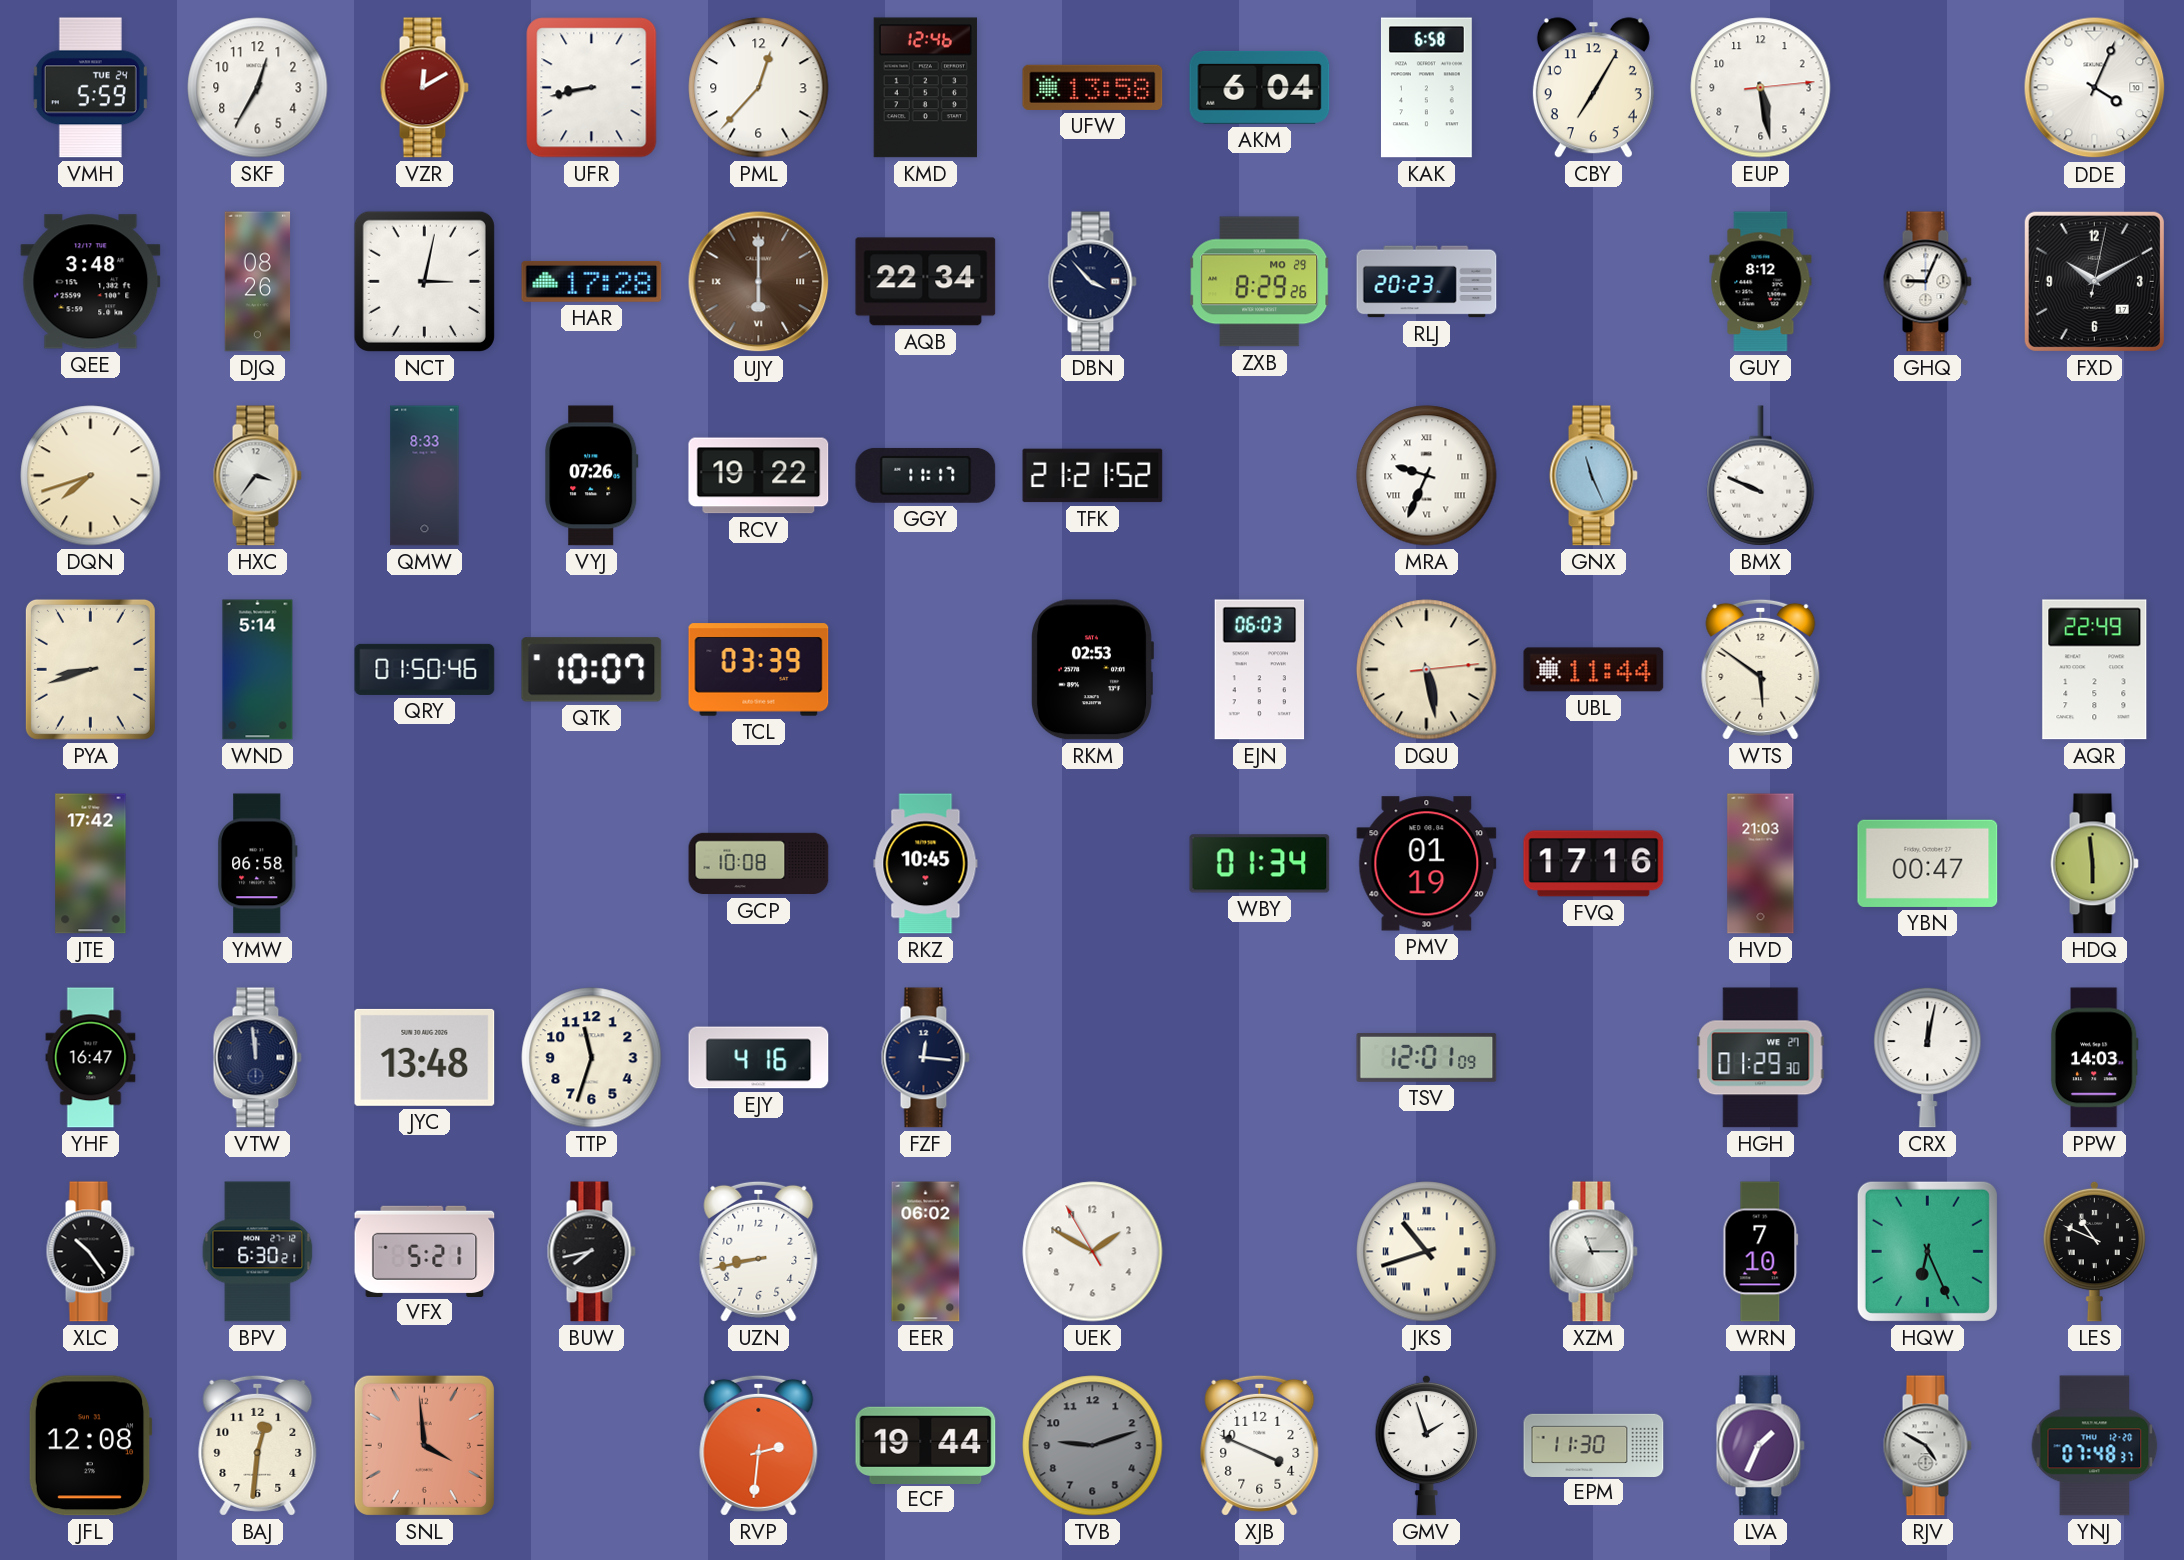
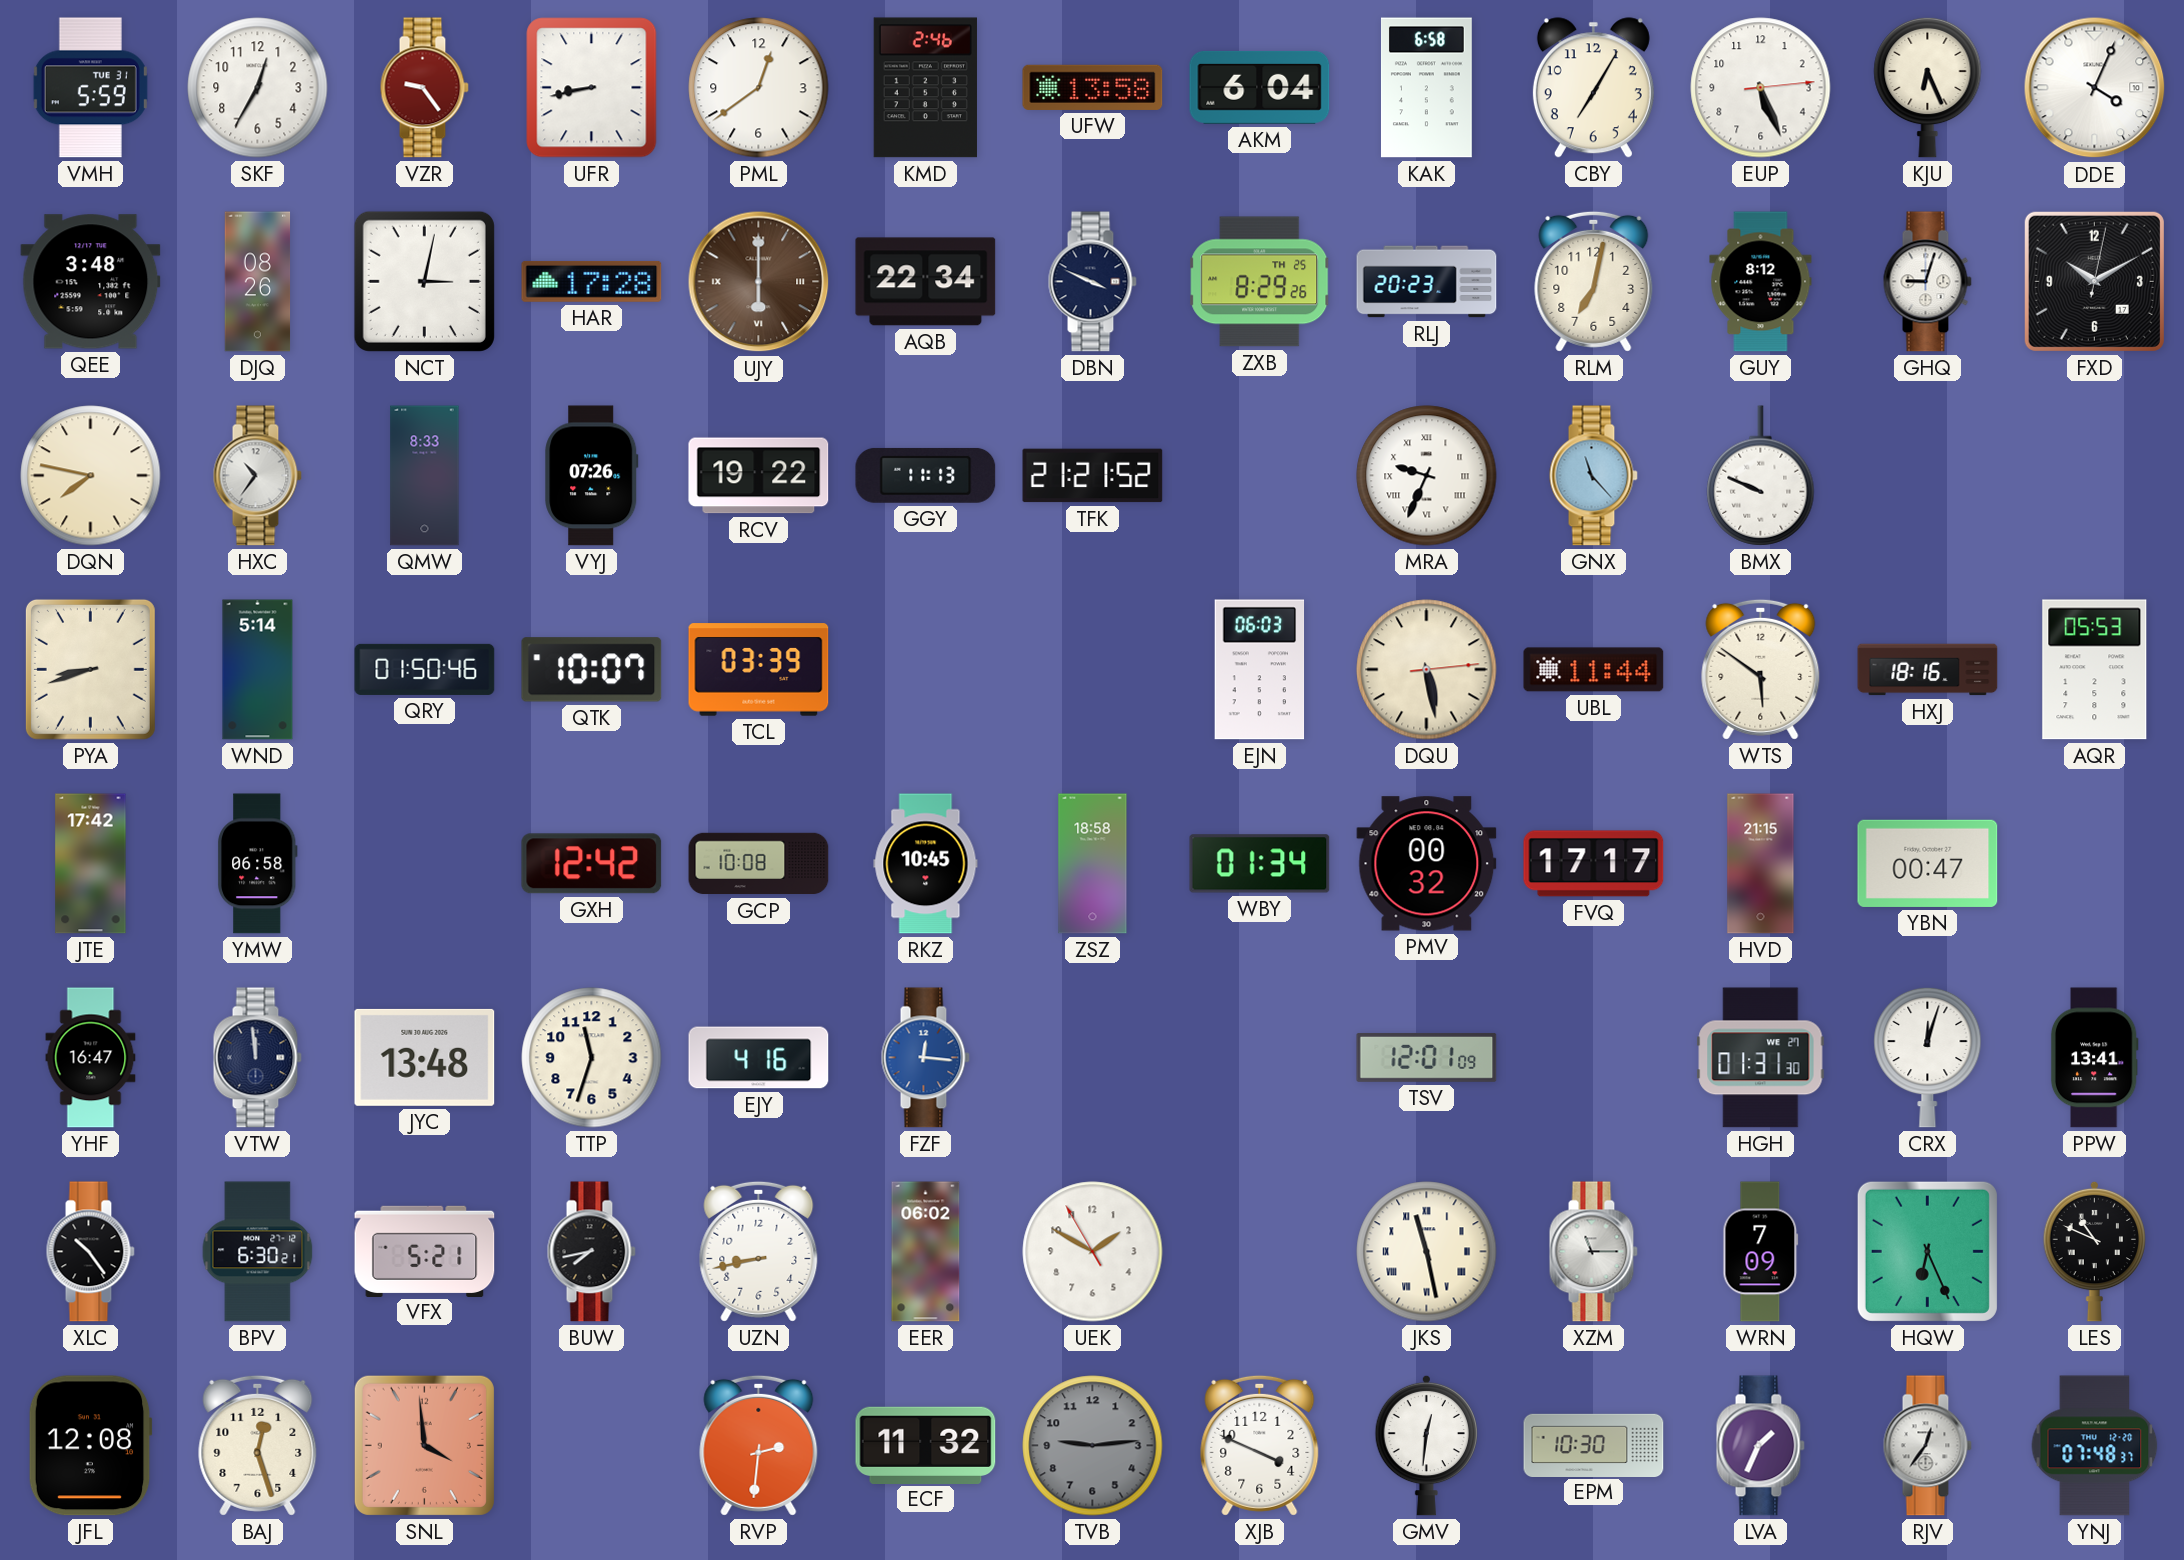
VMH date: TUE 24 -> TUE 31 (90, 88)
VZR: 12:10 -> 9:24 (424, 88)
PML: 12:37 -> 12:39 (759, 88)
KMD: 12:46 -> 2:46 (925, 88)
EUP: 5:28 -> 5:26 (1761, 88)
KJU: none -> 6:26 (1928, 87)
DBN: 3:53 -> 3:49 (1092, 282)
ZXB date: MO 29 -> TH 25 (1260, 282)
RLM: none -> 7:02 (1594, 281)
GHQ: 9:04 -> 9:03 (1927, 282)
DQN: 7:42 -> 7:47 (91, 476)
HXC: 3:36 -> 10:36 (257, 476)
GGY: 11:17 -> 11:13 (926, 475)
GNX: 11:26 -> 11:23 (1593, 476)
RKM: 02:53 -> none (1092, 670)
HXJ: none -> 18:16 (1928, 670)
AQR: 22:49 -> 05:53 (2095, 670)
GXH: none -> 12:42 (592, 864)
ZSZ: none -> 18:58 (1093, 864)
PMV: 01:19 -> 00:32 (1427, 864)
FVQ: 17:16 -> 17:17 (1594, 864)
HVD: 21:03 -> 21:15 (1761, 864)
HDQ: 5:59 -> none (2094, 864)
FZF dial: navy -> blue (925, 1058)
HGH: 01:29 -> 01:31 (1761, 1058)
CRX: 12:02 -> 12:03 (1928, 1057)
PPW: 14:03 -> 13:41 (2094, 1058)
JKS: 10:42 -> 11:28 (1427, 1252)
WRN: 7:10 -> 7:09 (1761, 1252)
BAJ: 12:31 -> 12:27 (258, 1445)
ECF: 19:44 -> 11:32 (926, 1445)
TVB: 9:12 -> 9:14 (1093, 1446)
GMV: 1:57 -> 12:31 (1426, 1445)
EPM: 11:30 -> 10:30 (1594, 1445)
RJV: 4:50 -> 12:36 (1927, 1446)
